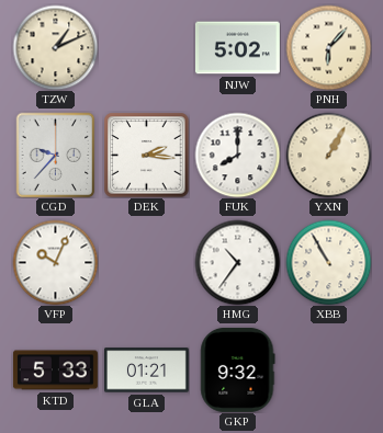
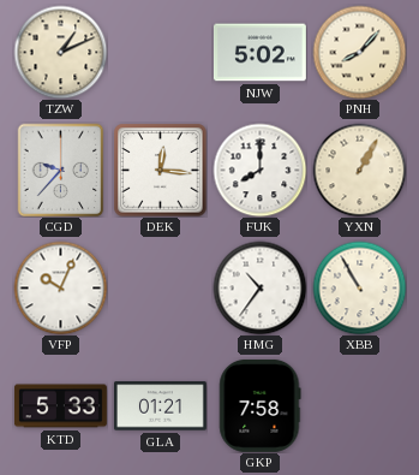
PNH: 6:07 -> 8:07 (359, 52)
DEK: 2:16 -> 12:16 (160, 170)
GKP: 9:32 -> 7:58 (261, 405)
